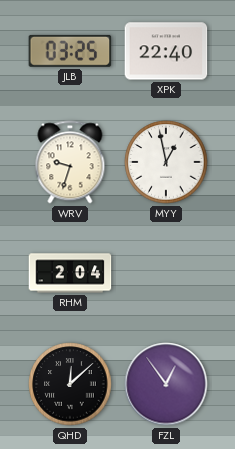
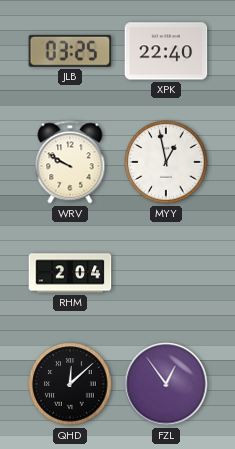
WRV: 9:33 -> 9:50 (70, 162)
